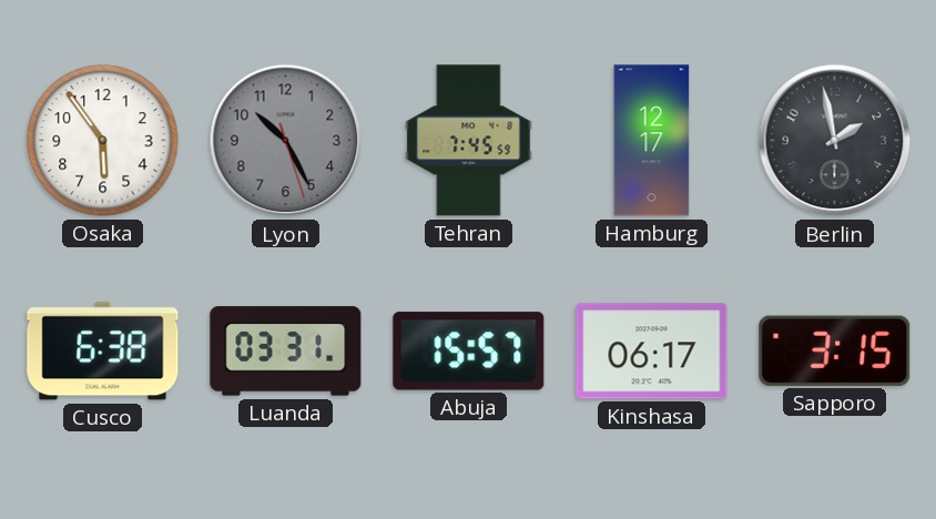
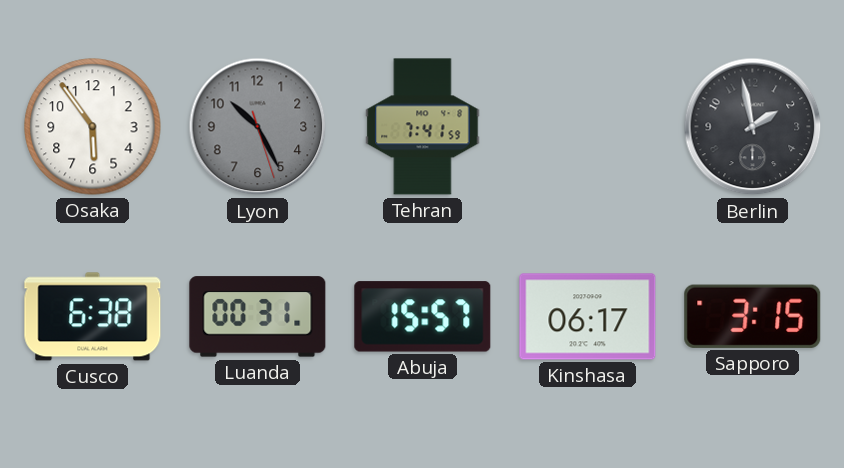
Tehran: 7:45 -> 7:41 (423, 127)
Hamburg: 12:17 -> none (652, 141)
Luanda: 03:31 -> 00:31 (258, 317)
